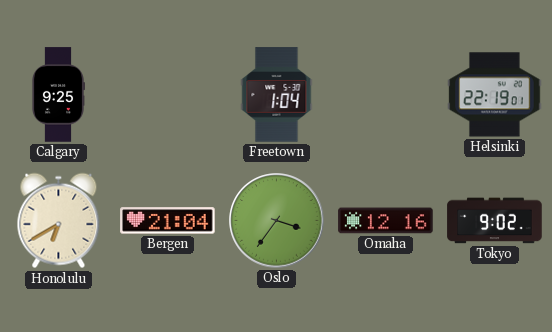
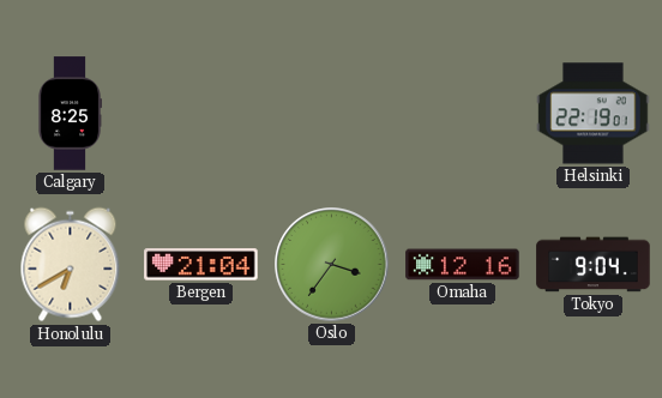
Calgary: 9:25 -> 8:25 (68, 114)
Freetown: 1:04 -> none (277, 95)
Tokyo: 9:02 -> 9:04 (594, 265)
